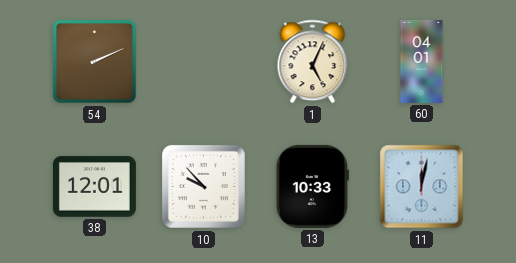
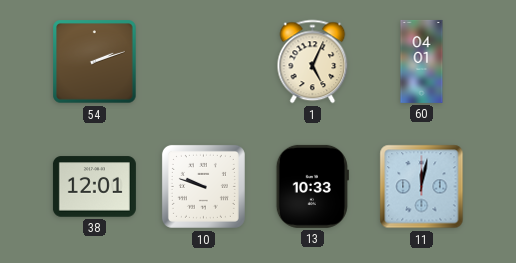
54: 2:11 -> 2:12 (95, 62)
10: 9:53 -> 9:48 (203, 186)
